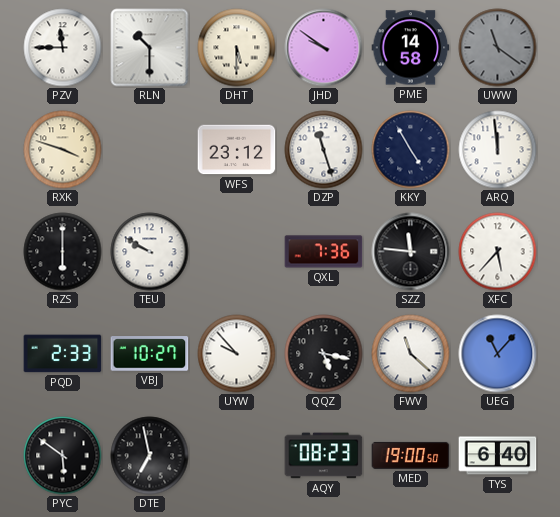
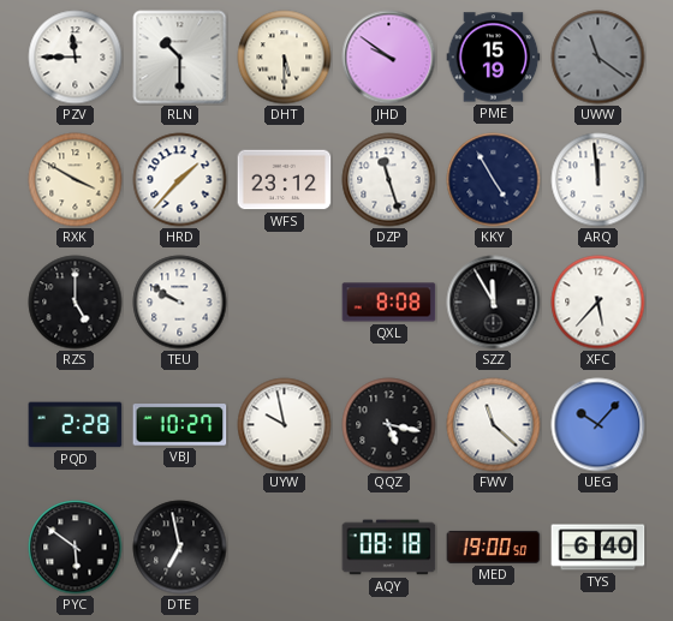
PME: 14:58 -> 15:19 (494, 58)
RXK: 3:48 -> 3:50 (76, 180)
HRD: none -> 1:37 (180, 180)
RZS: 6:00 -> 5:00 (76, 303)
QXL: 7:36 -> 8:08 (389, 303)
SZZ: 11:46 -> 11:55 (494, 303)
PQD: 2:33 -> 2:28 (76, 425)
UYW: 9:53 -> 9:58 (285, 425)
UEG: 11:07 -> 10:07 (598, 425)
AQY: 08:23 -> 08:18 (389, 548)
